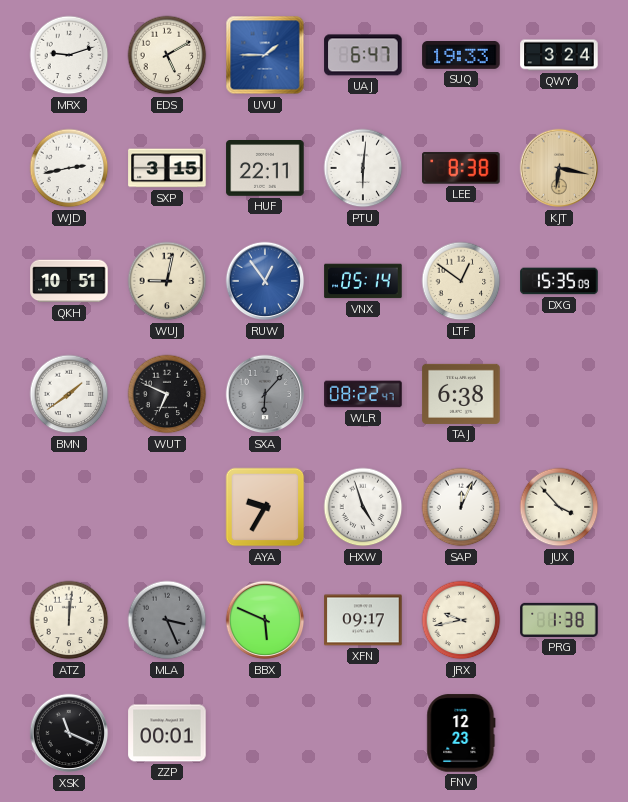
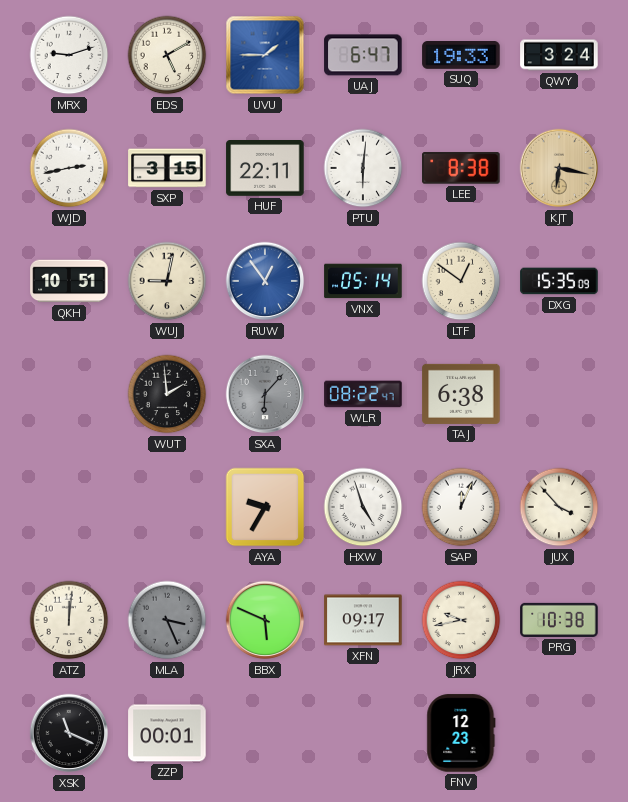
BMN: 1:39 -> none (69, 394)
WUT: 6:49 -> 1:59 (167, 394)
PRG: 1:38 -> 10:38 (559, 620)
